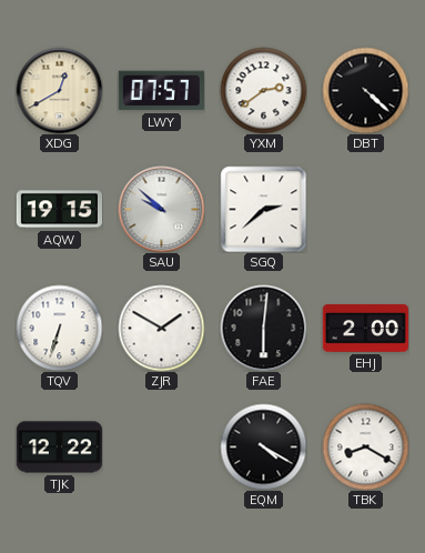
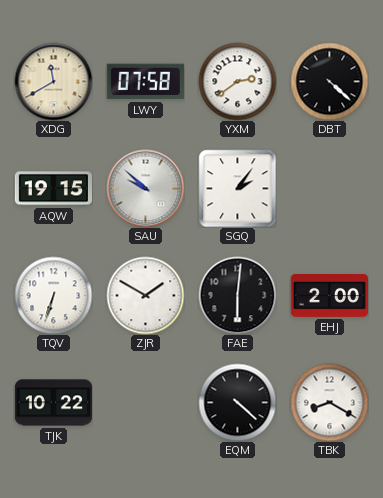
XDG: 12:40 -> 11:40 (53, 81)
LWY: 07:57 -> 07:58 (145, 82)
SGQ: 2:38 -> 2:06 (237, 188)
TJK: 12:22 -> 10:22 (53, 403)
EQM: 4:20 -> 4:22 (237, 402)
